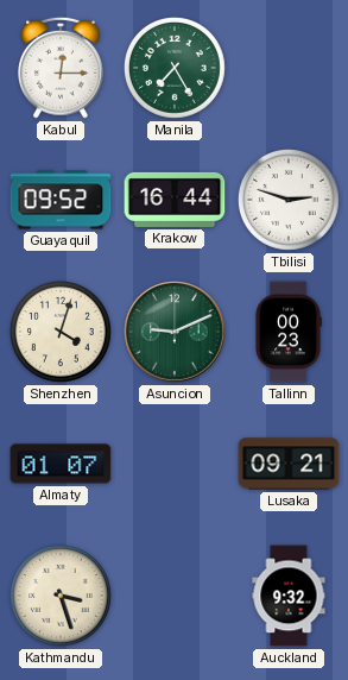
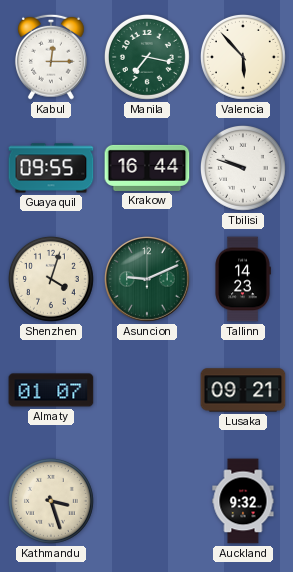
Manila: 7:25 -> 7:17 (147, 57)
Valencia: none -> 5:53 (243, 57)
Guayaquil: 09:52 -> 09:55 (51, 168)
Tbilisi: 2:48 -> 9:48 (243, 168)
Tallinn: 00:23 -> 14:23 (243, 279)
